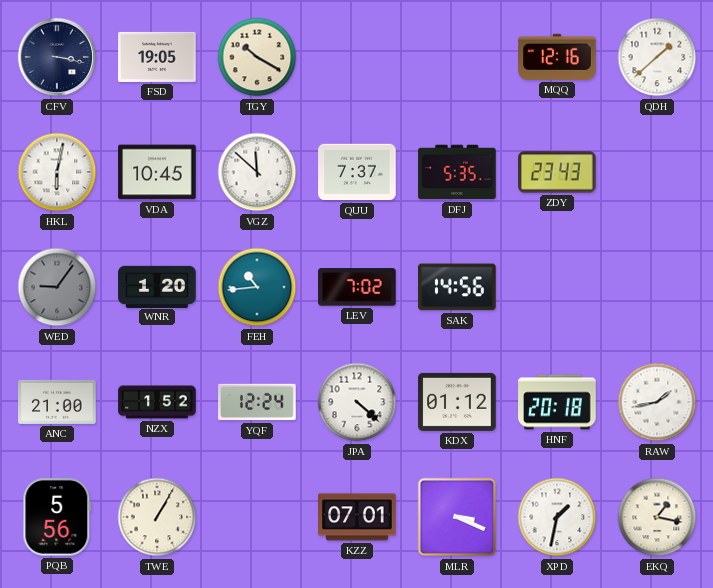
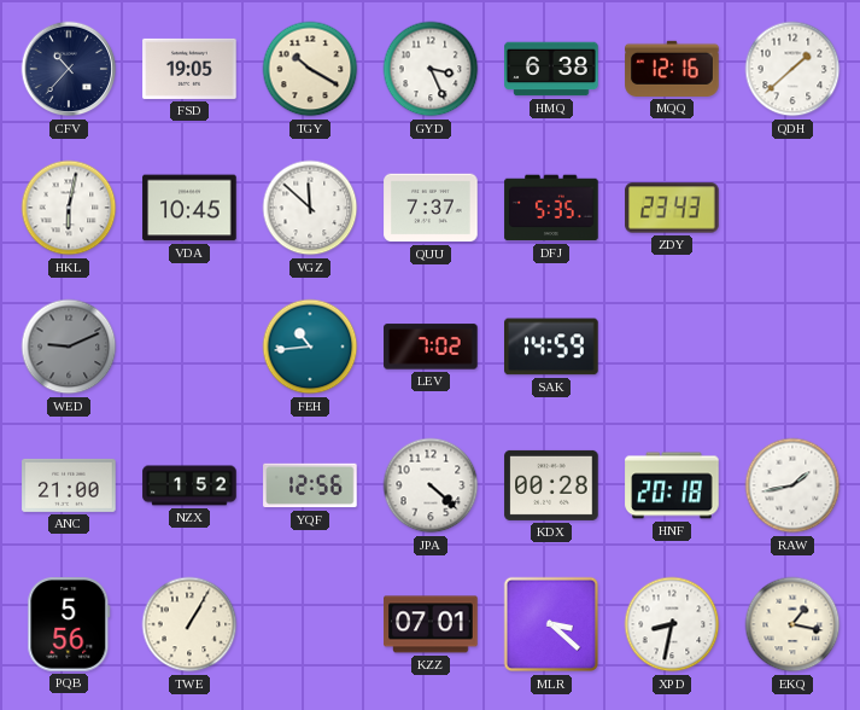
CFV: 3:17 -> 10:37 (69, 69)
GYD: none -> 3:26 (431, 69)
HMQ: none -> 6:38 (551, 69)
WED: 9:06 -> 9:11 (69, 347)
WNR: 1:20 -> none (157, 286)
SAK: 14:56 -> 14:59 (552, 347)
YQF: 12:24 -> 12:56 (310, 485)
KDX: 01:12 -> 00:28 (551, 485)
MLR: 3:19 -> 3:22 (551, 624)
XPD: 1:32 -> 8:32 (672, 624)
